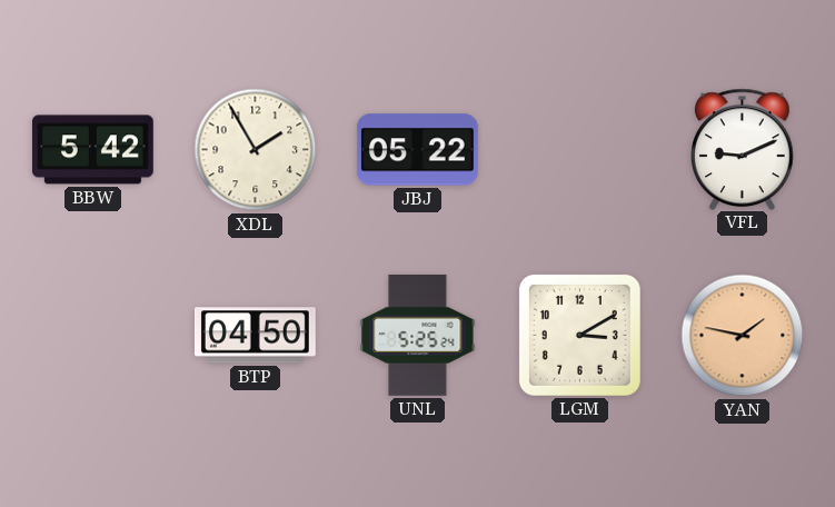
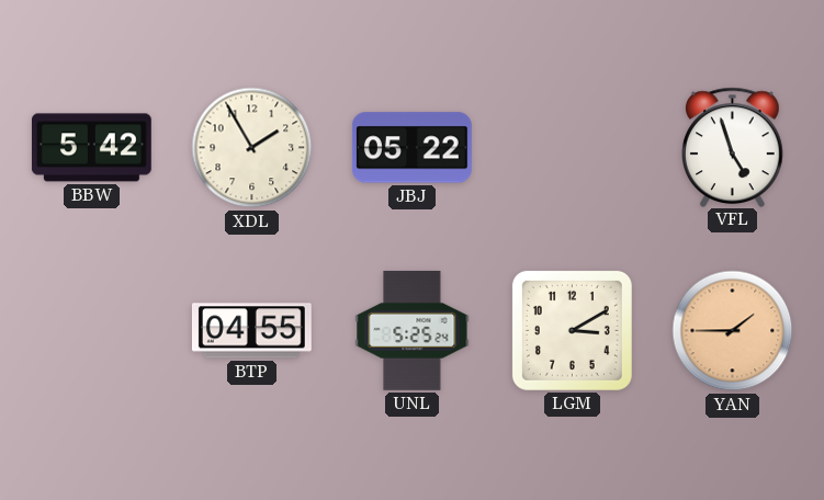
VFL: 9:11 -> 4:57 (733, 147)
BTP: 04:50 -> 04:55 (251, 331)
YAN: 1:47 -> 1:45 (733, 331)
